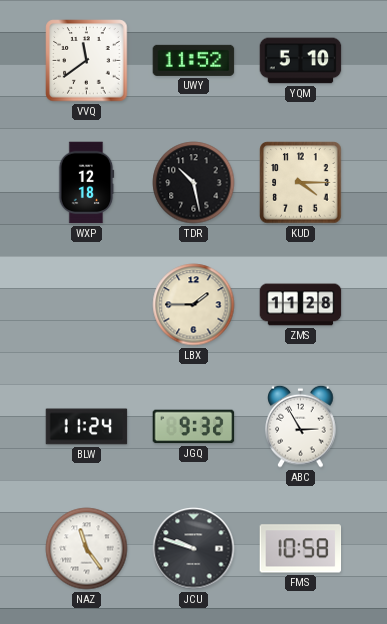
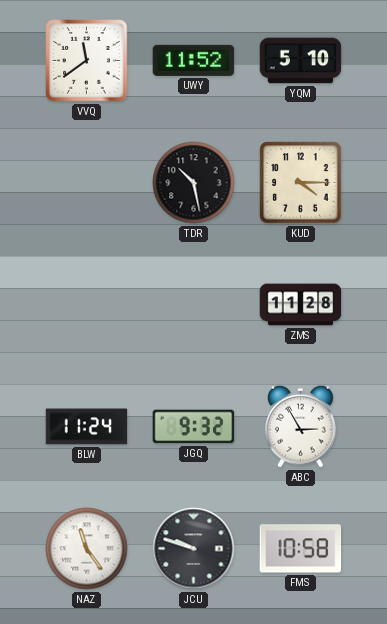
WXP: 12:18 -> none (86, 183)
LBX: 1:45 -> none (194, 305)
